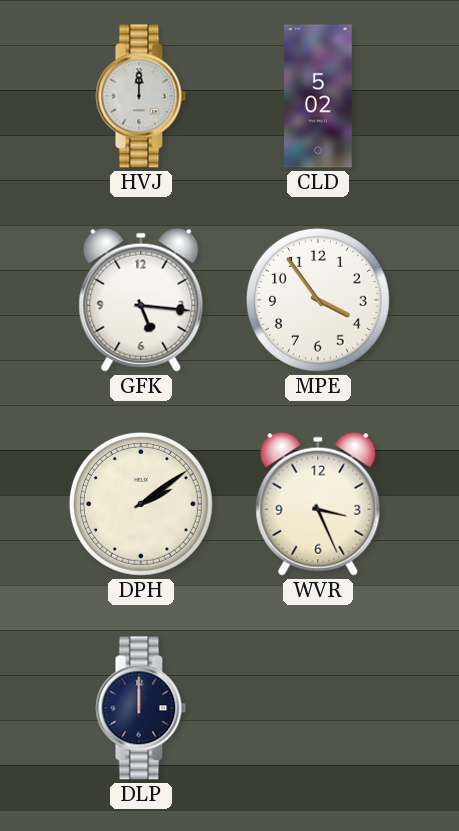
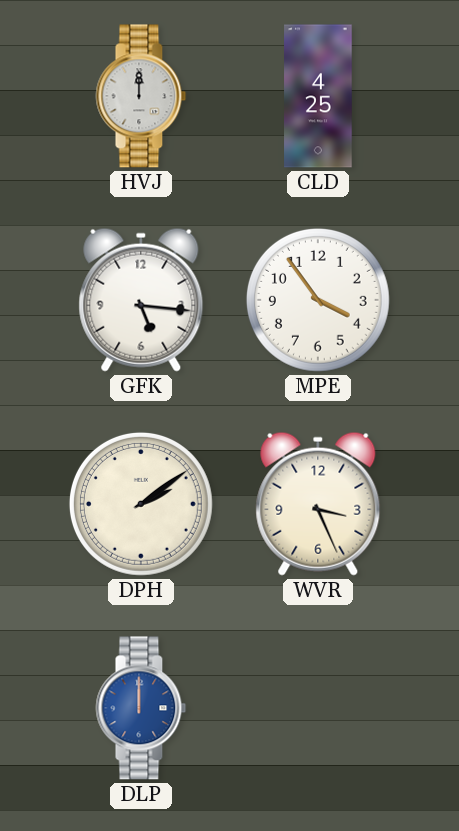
CLD: 5:02 -> 4:25 (318, 96)
DLP dial: navy -> blue (141, 708)
